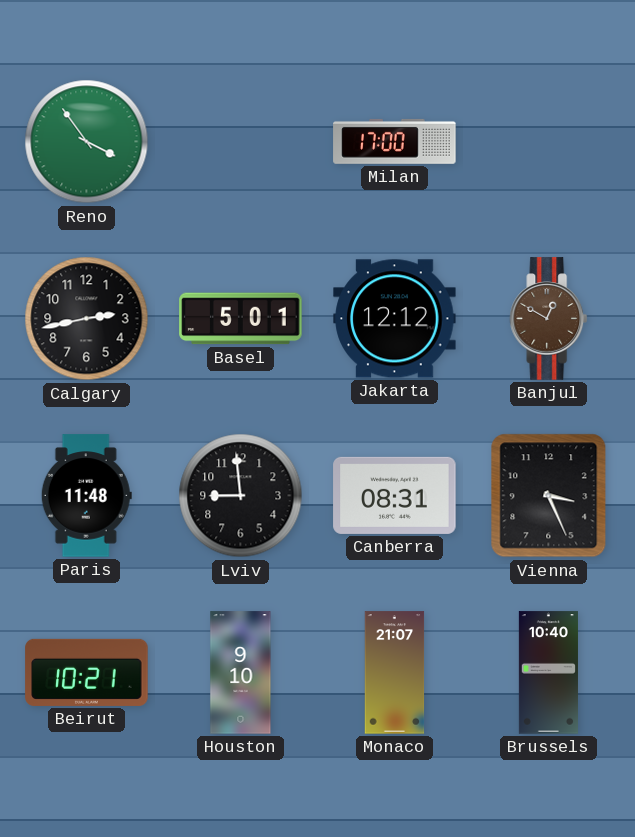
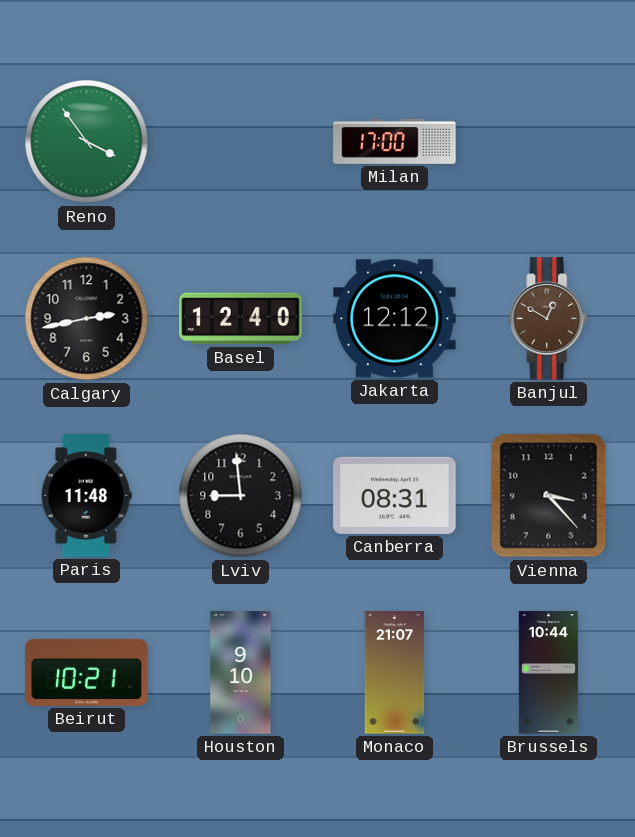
Basel: 5:01 -> 12:40 (241, 319)
Vienna: 3:26 -> 3:23 (549, 496)
Brussels: 10:40 -> 10:44 (548, 673)
